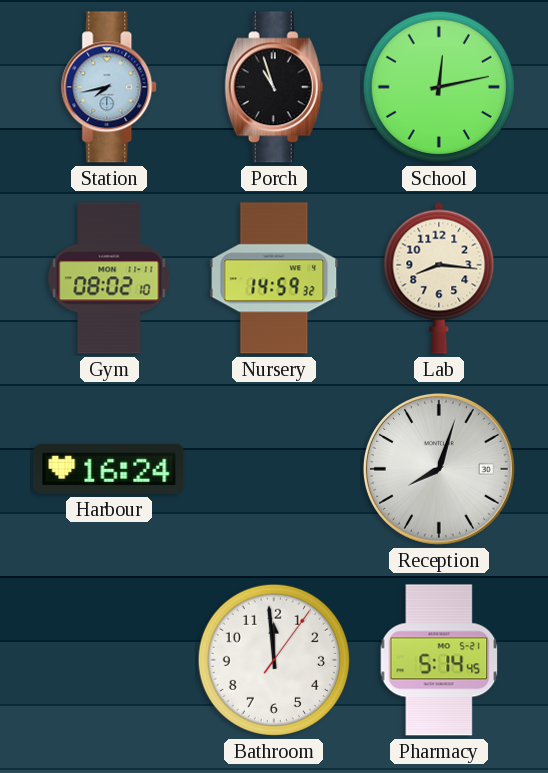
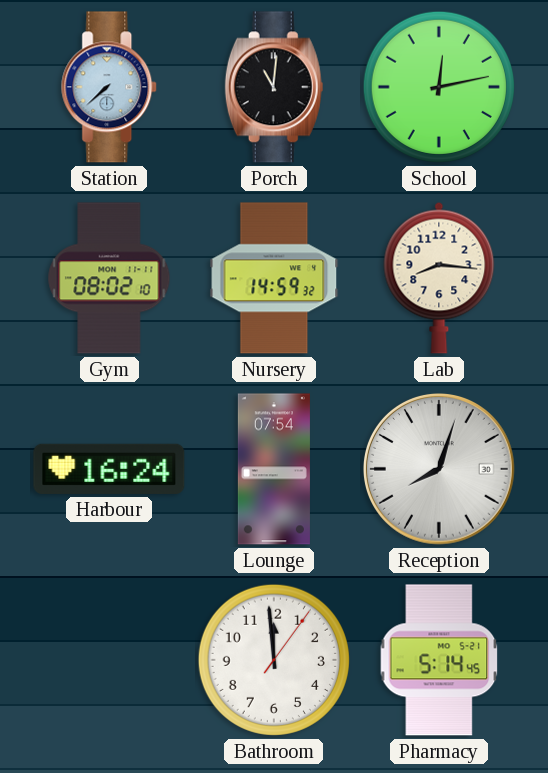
Station: 7:43 -> 7:38 (110, 87)
Porch: 10:57 -> 11:01 (274, 87)
Lounge: none -> 07:54 (274, 469)
